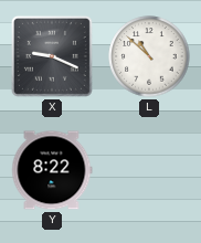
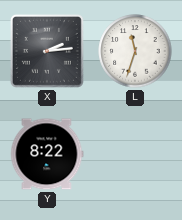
X: 9:19 -> 2:14 (47, 51)
L: 10:52 -> 11:33 (135, 51)
